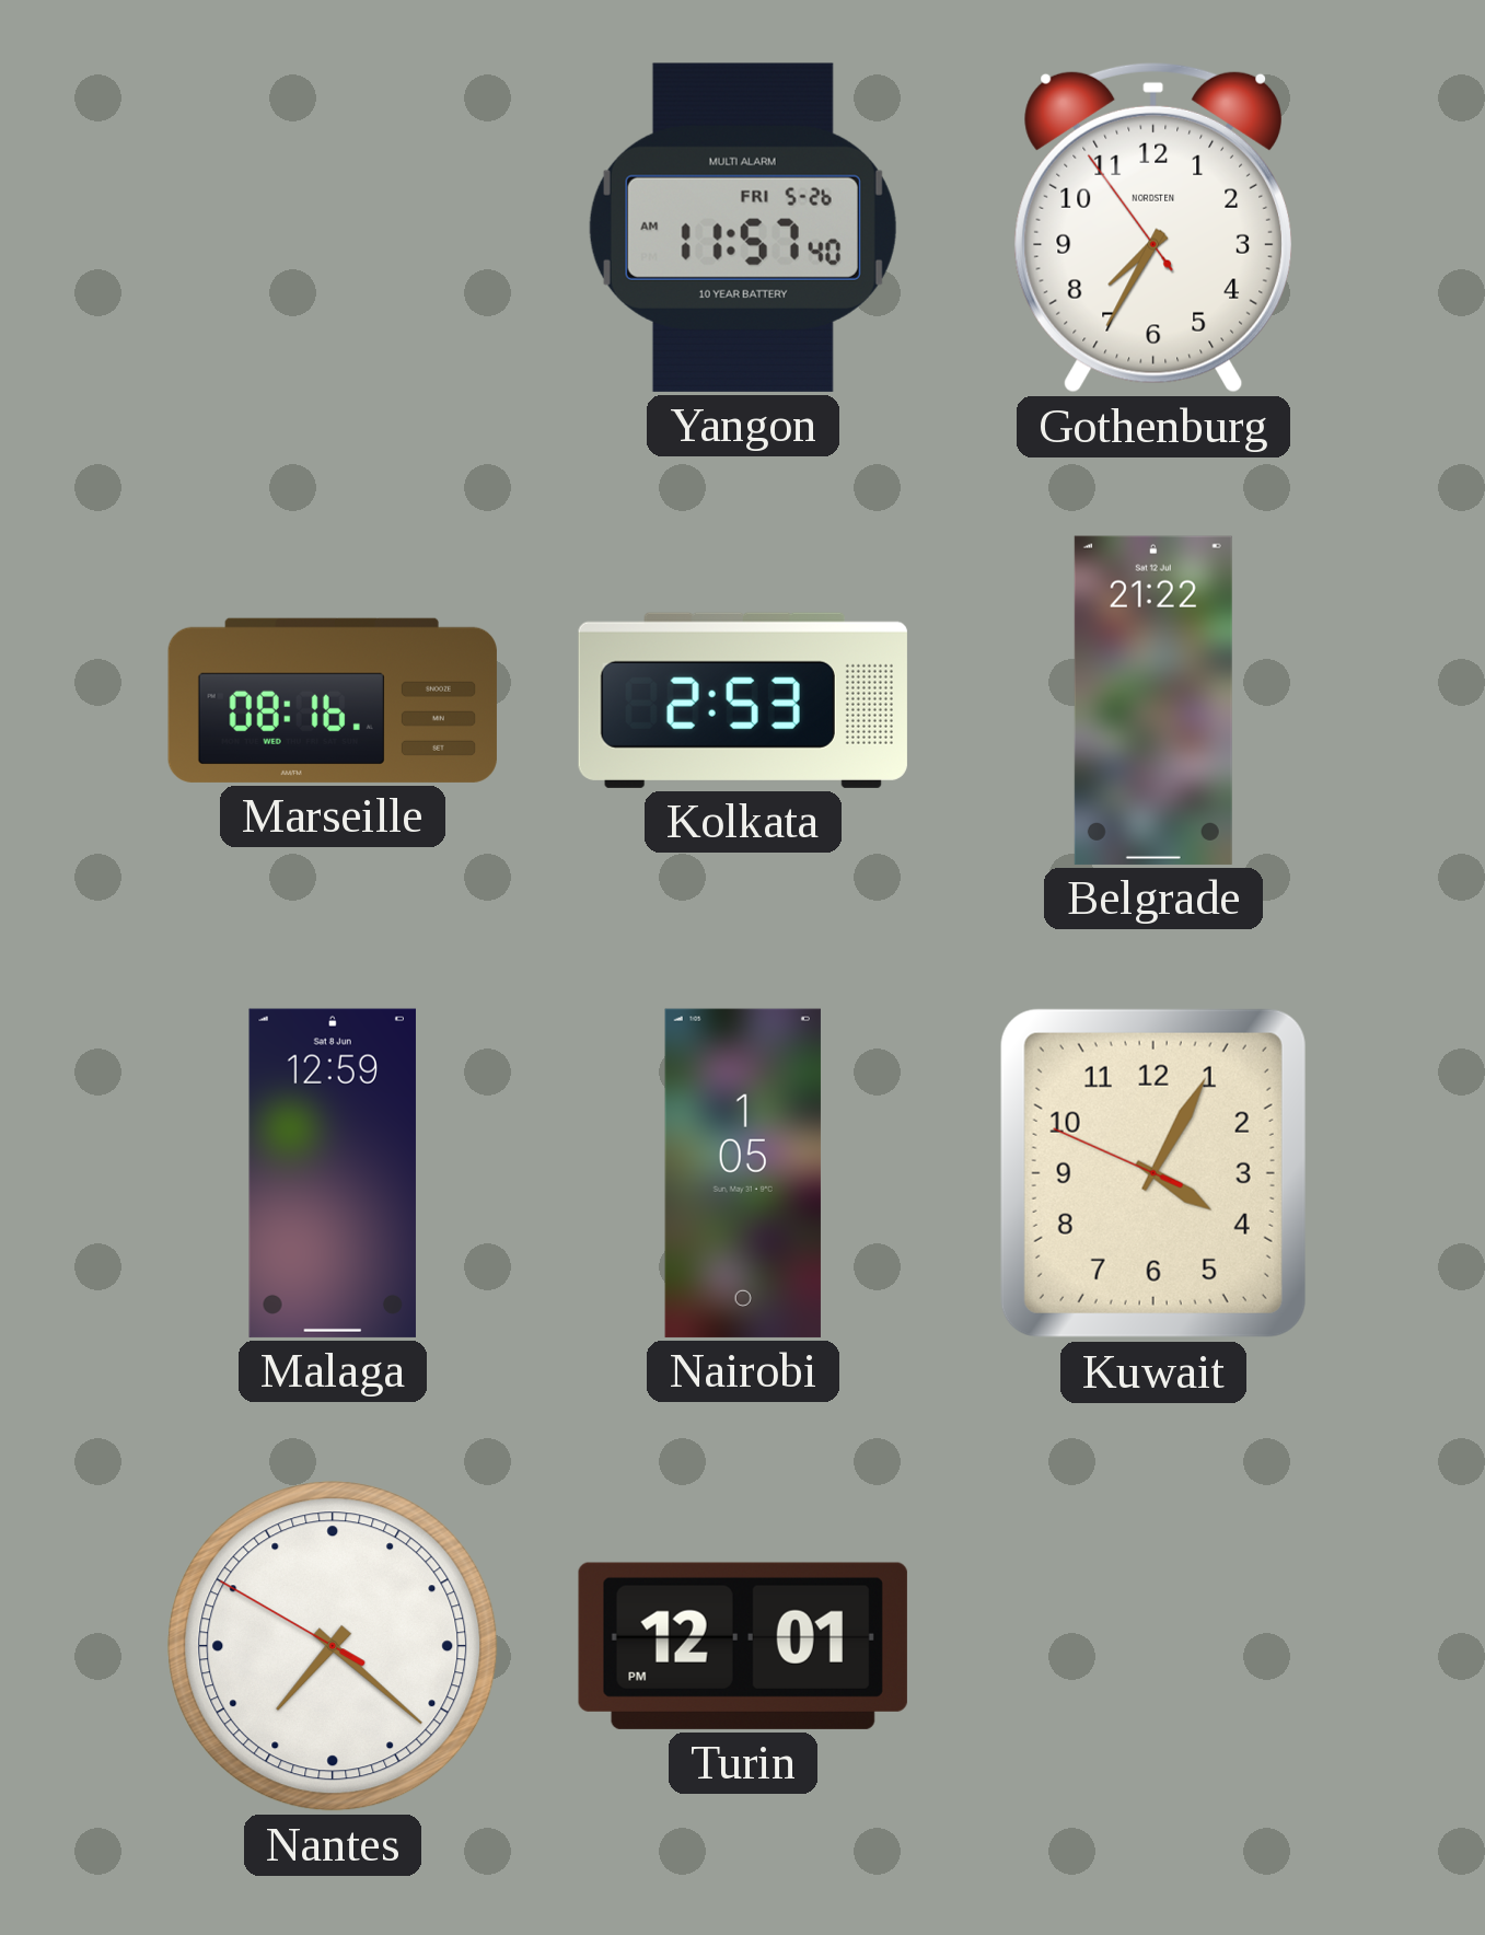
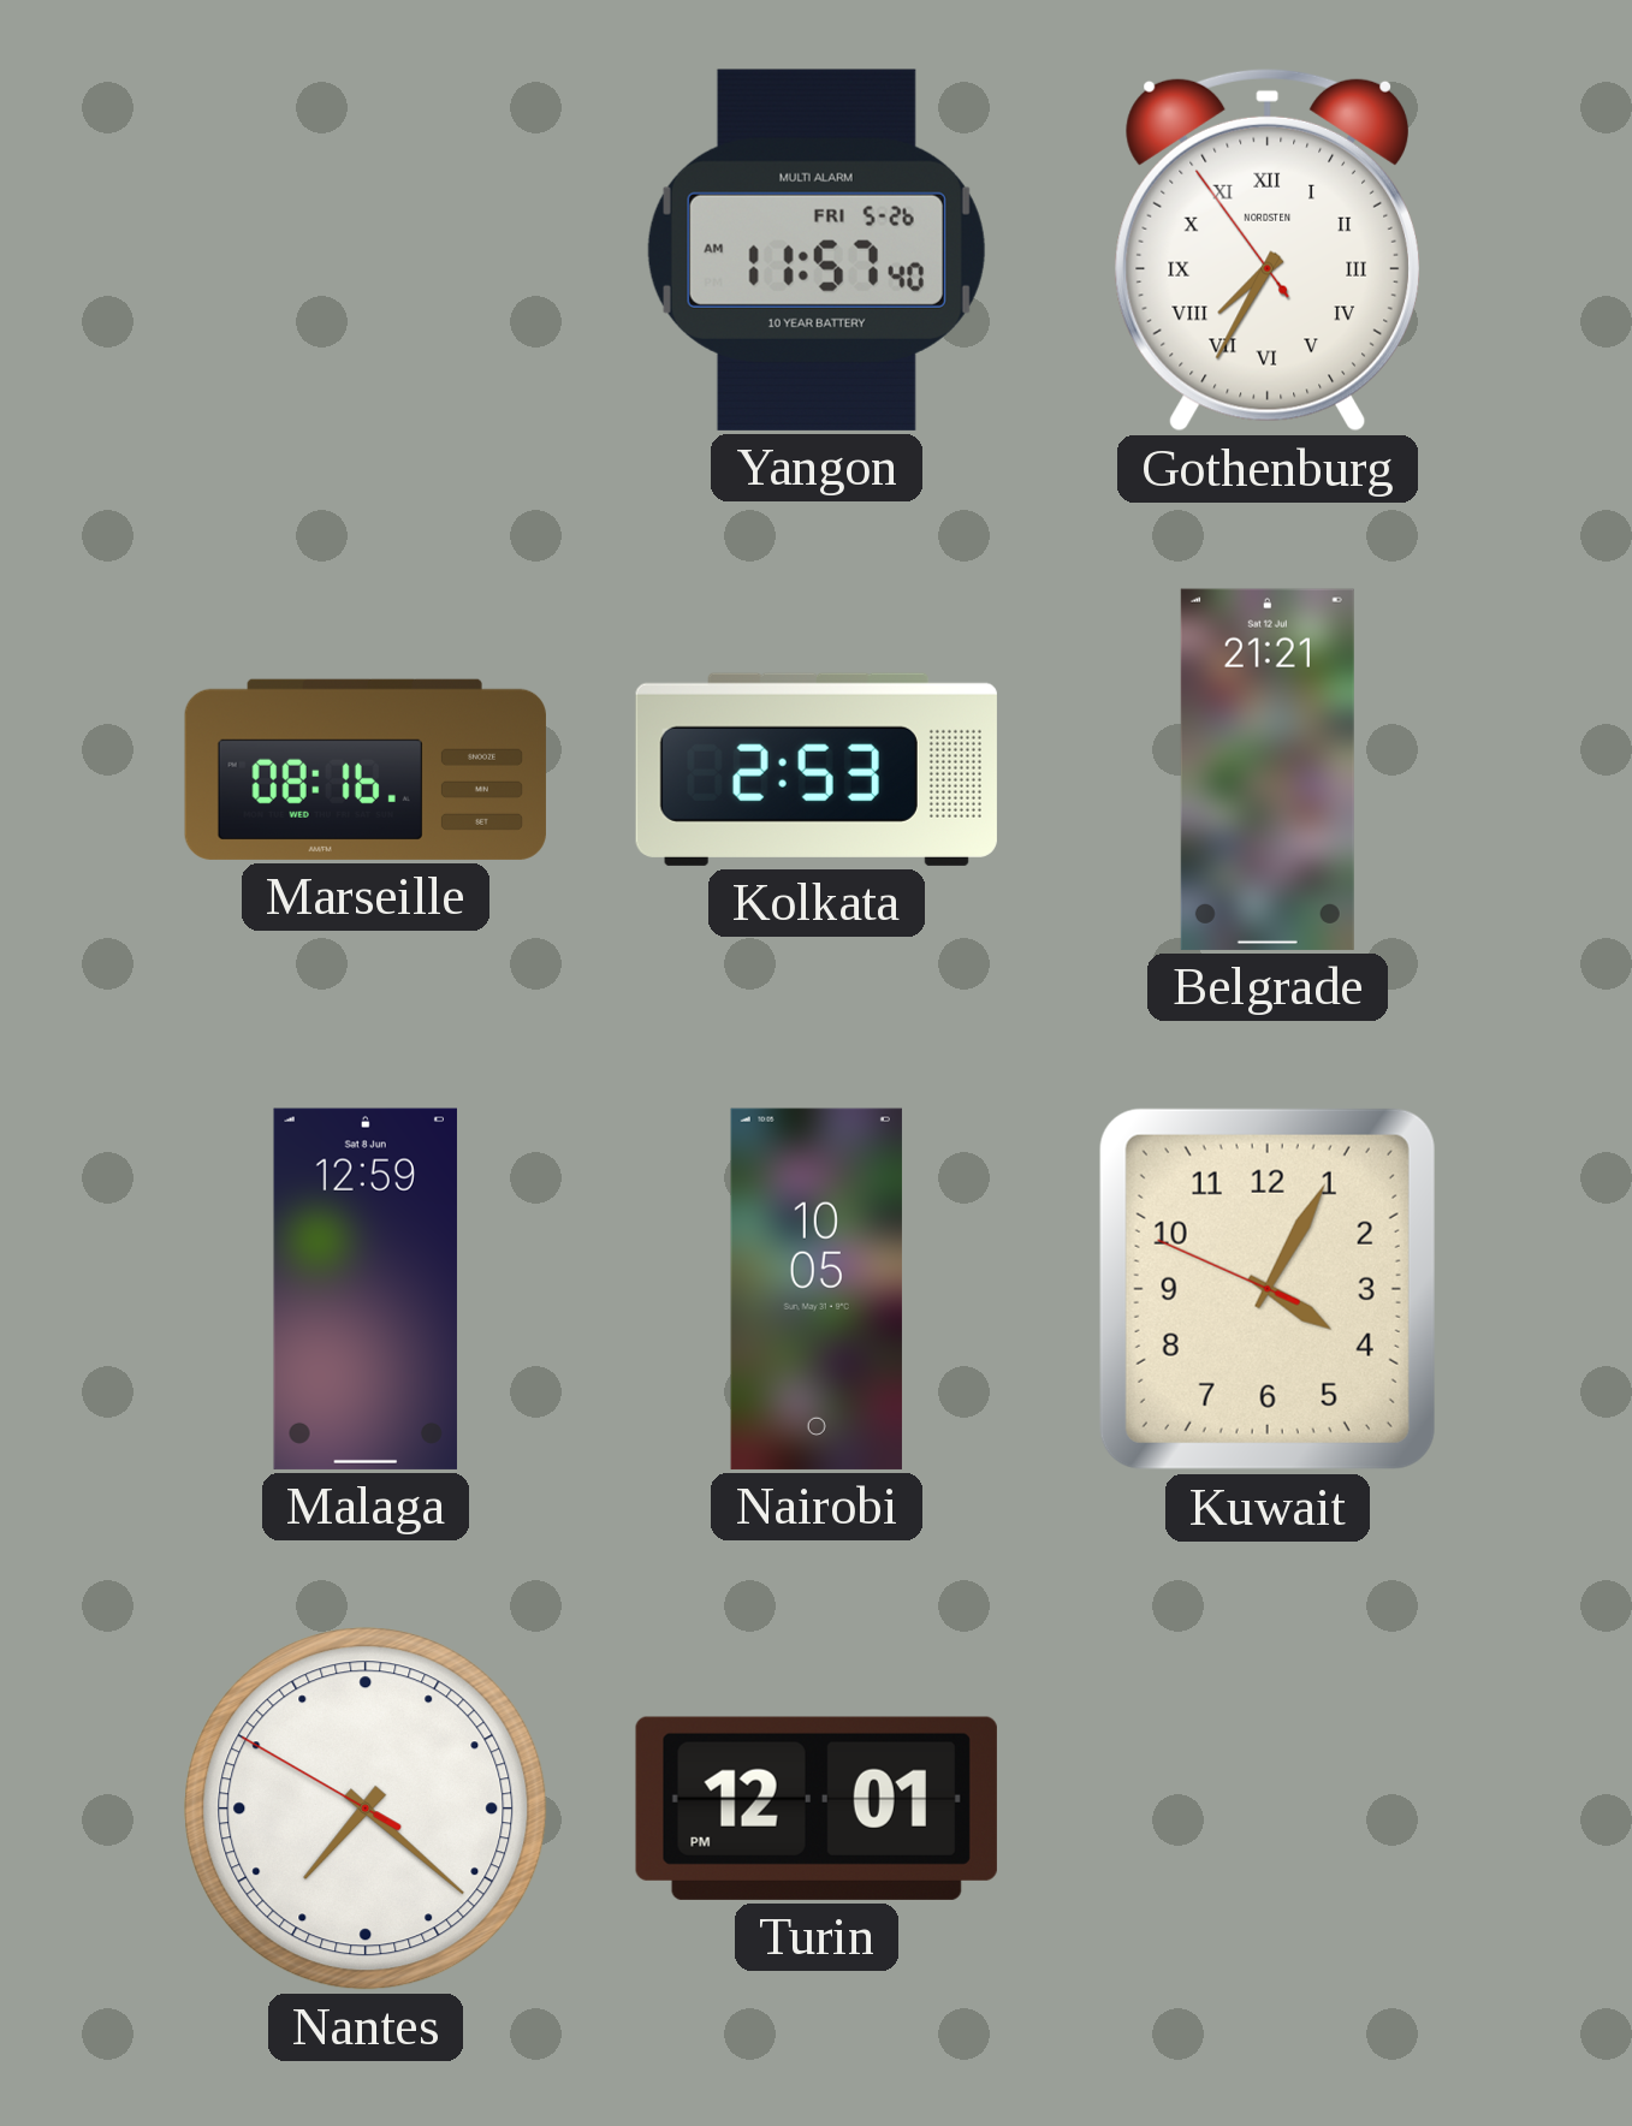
Gothenburg numerals: Arabic -> Roman (1268, 250)
Belgrade: 21:22 -> 21:21 (1268, 770)
Nairobi: 1:05 -> 10:05 (817, 1289)
